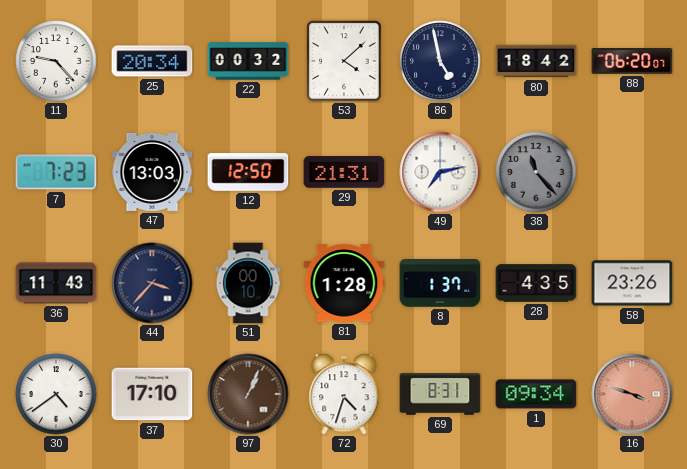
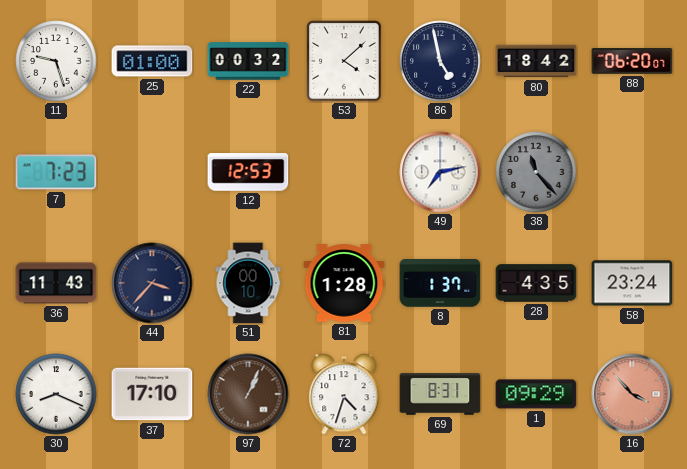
11: 9:23 -> 9:27 (56, 61)
25: 20:34 -> 01:00 (152, 61)
47: 13:03 -> none (152, 172)
12: 12:50 -> 12:53 (248, 172)
29: 21:31 -> none (344, 172)
58: 23:26 -> 23:24 (632, 283)
30: 4:39 -> 8:19 (56, 394)
1: 09:34 -> 09:29 (536, 394)
16: 3:48 -> 3:53 (632, 394)
